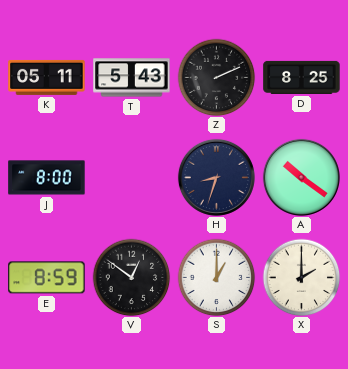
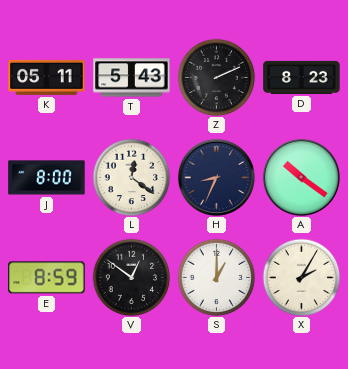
D: 8:25 -> 8:23 (302, 77)
L: none -> 12:21 (131, 177)
H: 8:33 -> 8:34 (216, 177)
X: 2:00 -> 2:05 (301, 277)
